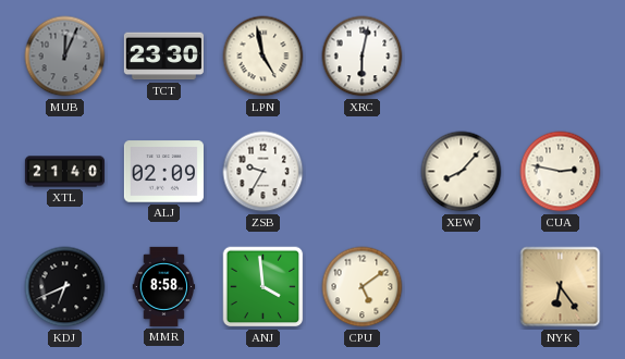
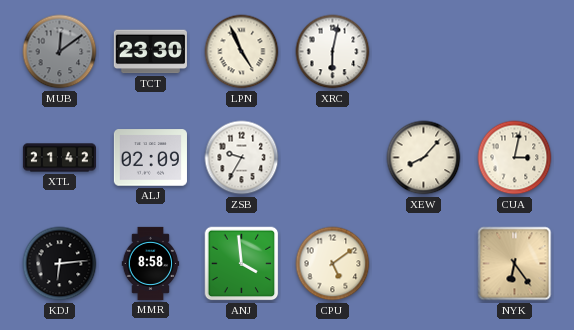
MUB: 12:04 -> 12:09 (60, 52)
LPN: 4:58 -> 4:56 (242, 52)
XTL: 21:40 -> 21:42 (59, 158)
CUA: 2:47 -> 3:02 (515, 158)
KDJ: 6:41 -> 6:14 (60, 264)
